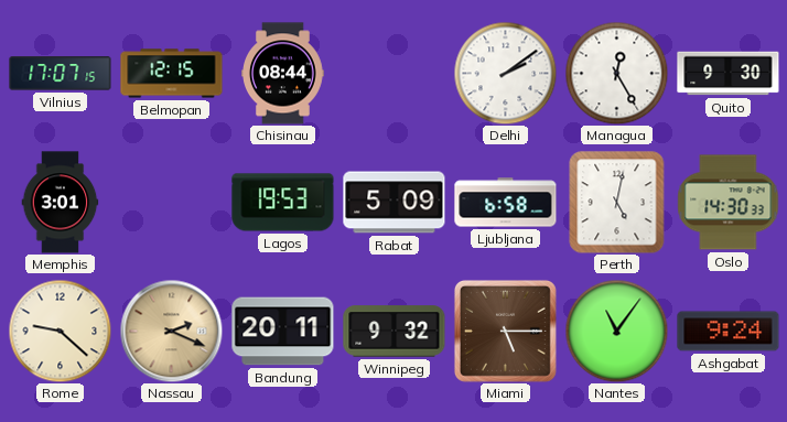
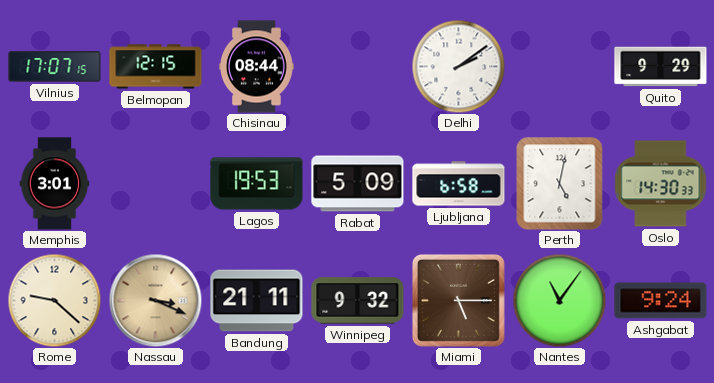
Managua: 12:25 -> none (616, 73)
Quito: 9:30 -> 9:29 (661, 67)
Nassau: 2:19 -> 3:19 (155, 300)
Bandung: 20:11 -> 21:11 (257, 301)
